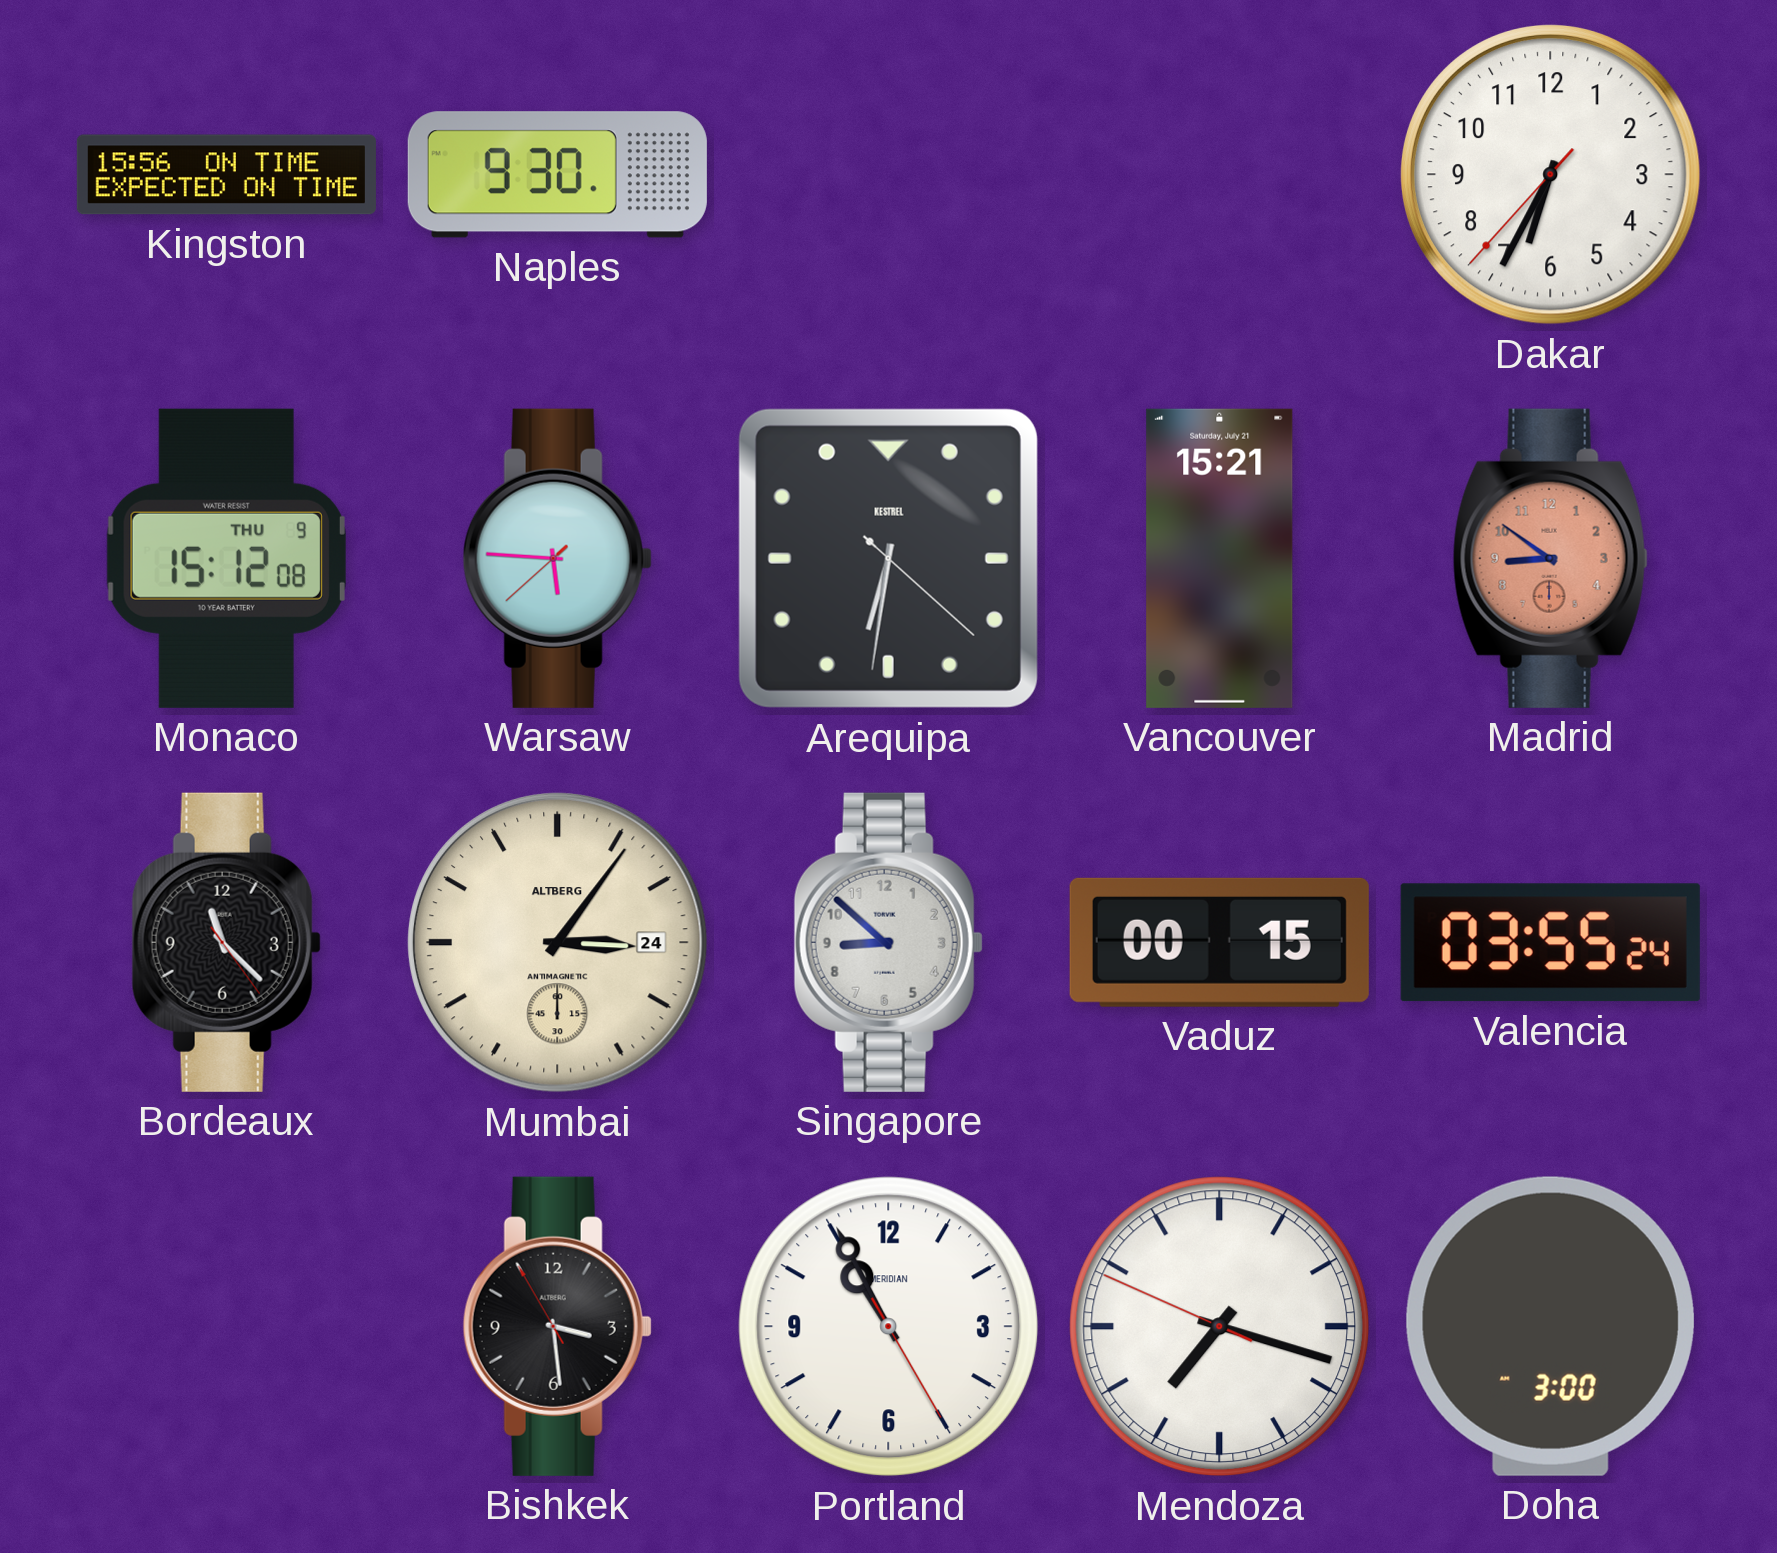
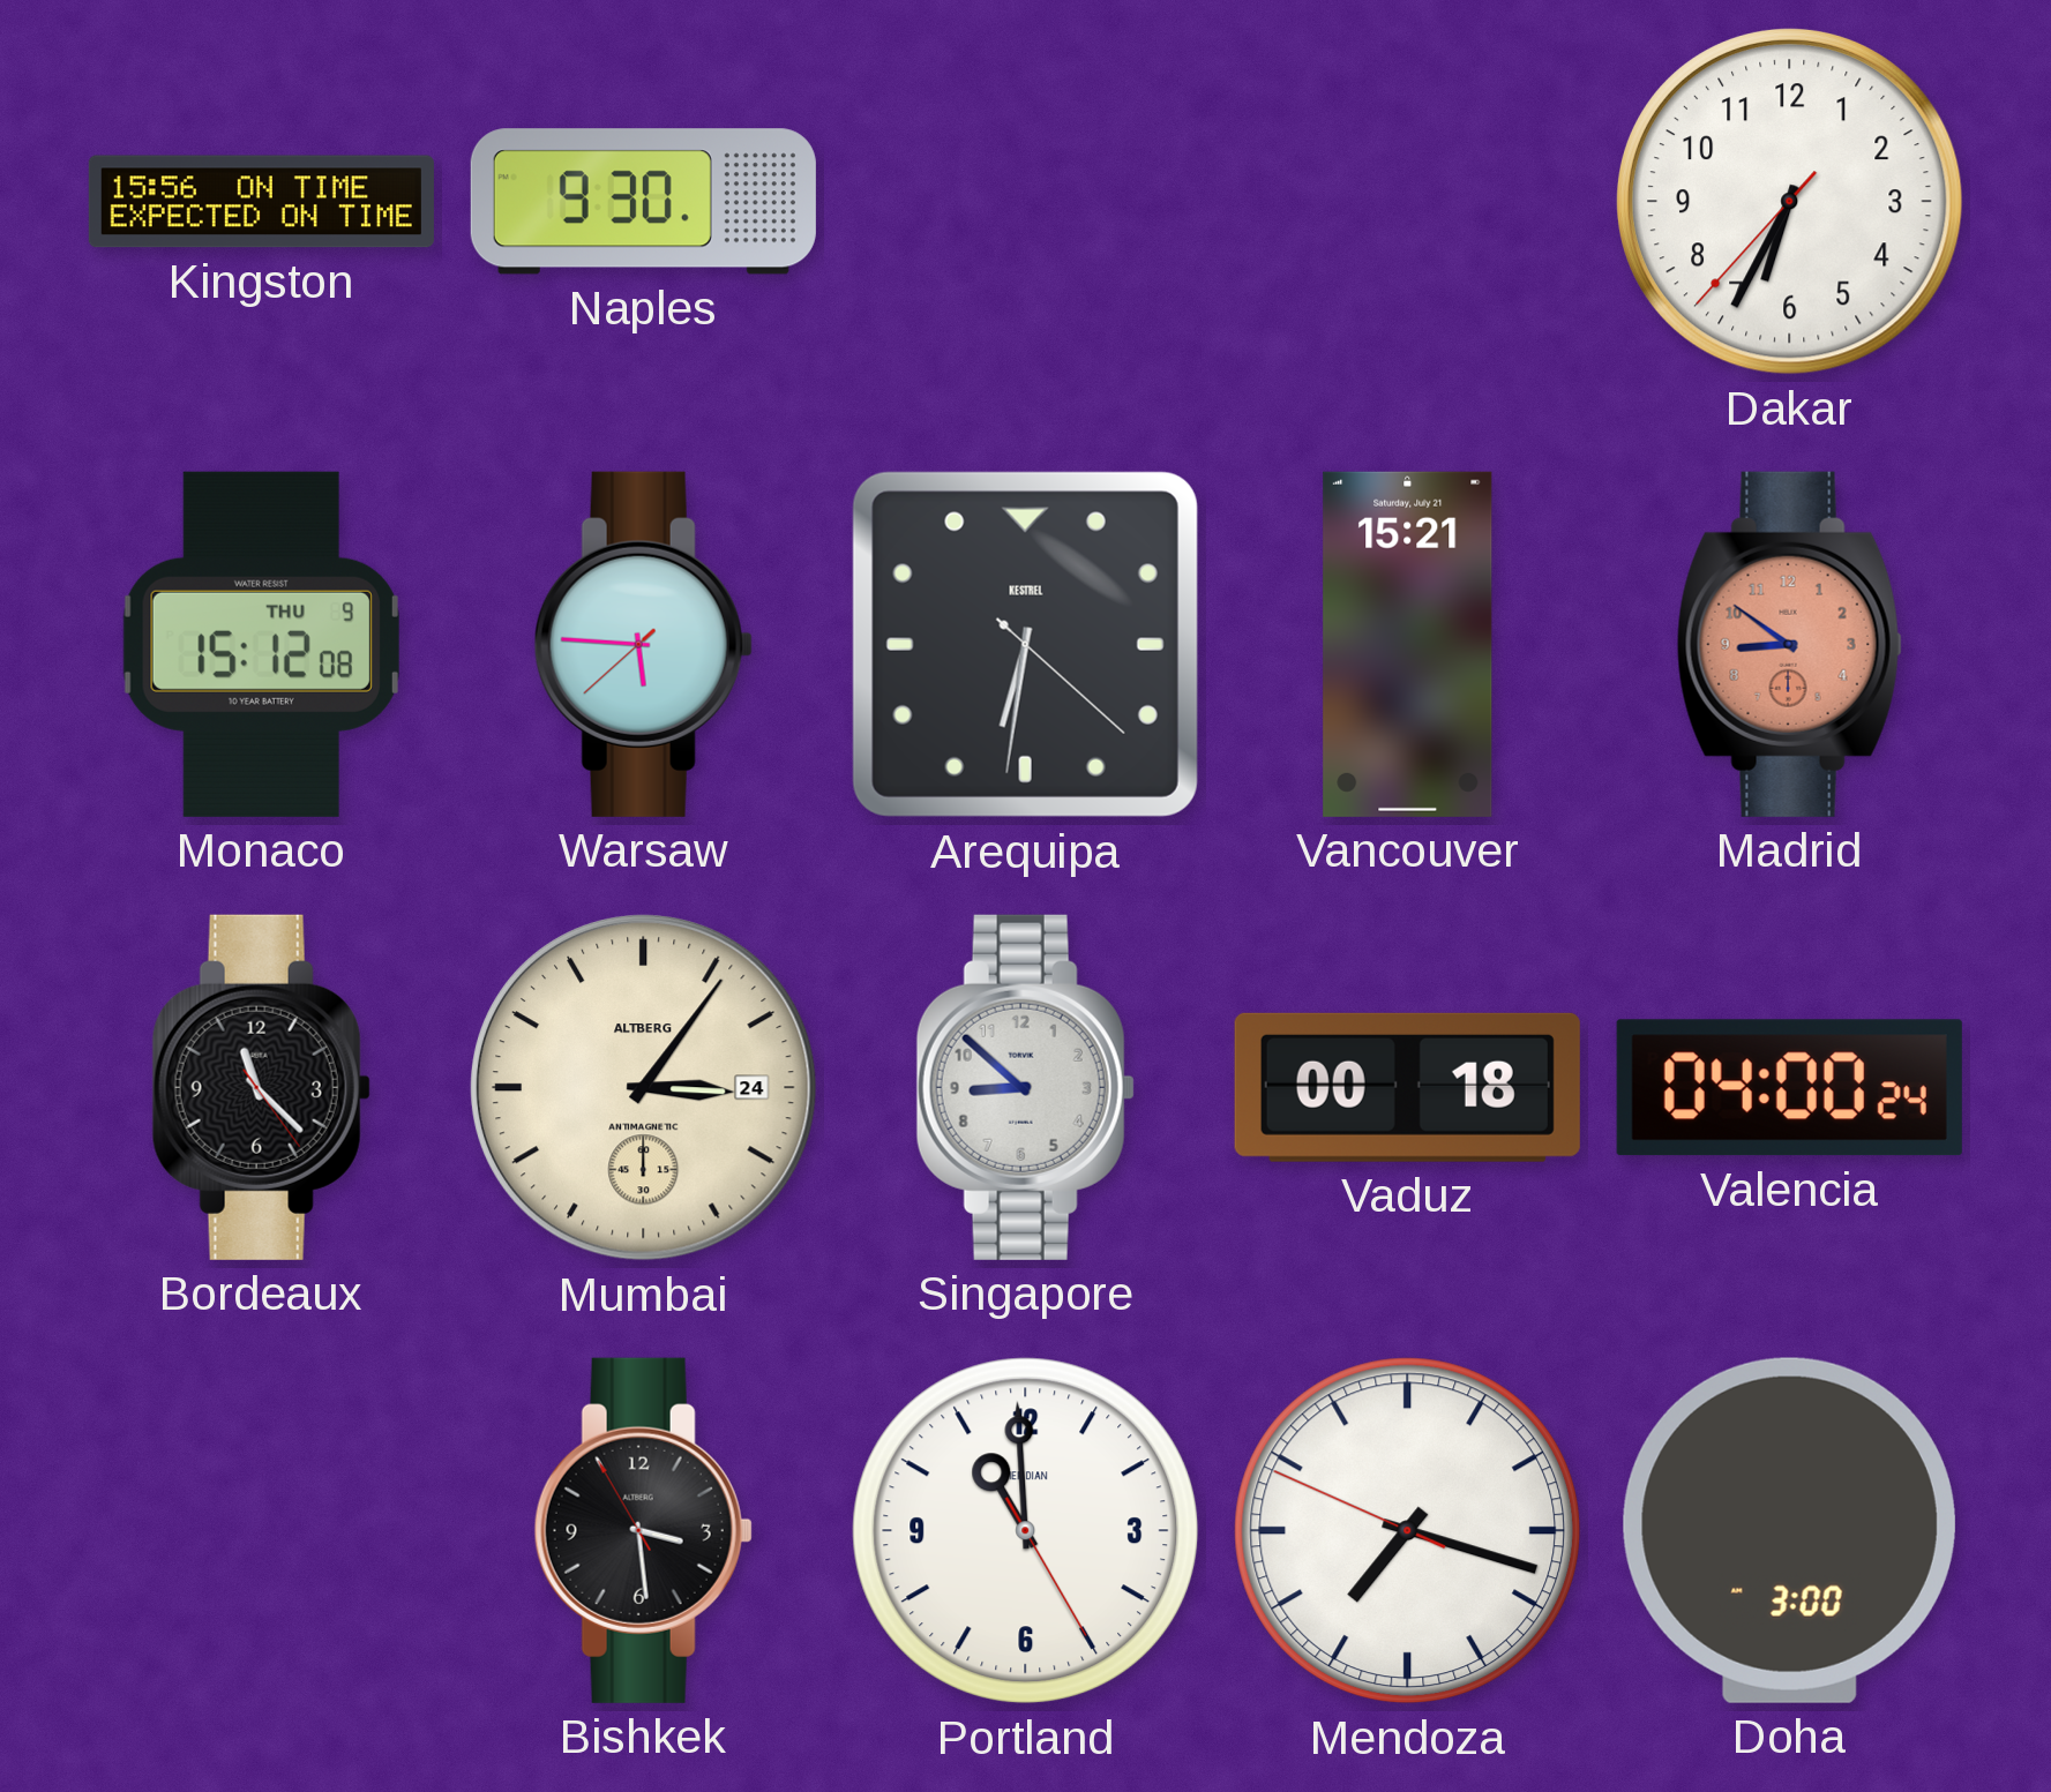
Vaduz: 00:15 -> 00:18 (1407, 1087)
Valencia: 03:55 -> 04:00 (1789, 1088)
Portland: 10:55 -> 10:59 (1026, 1531)
